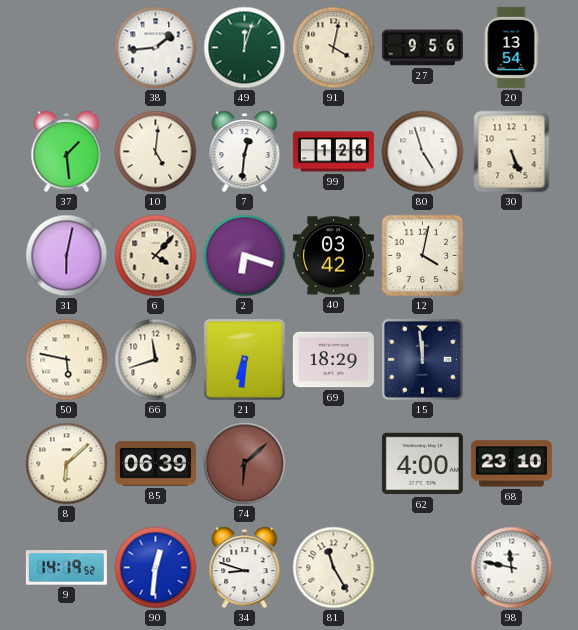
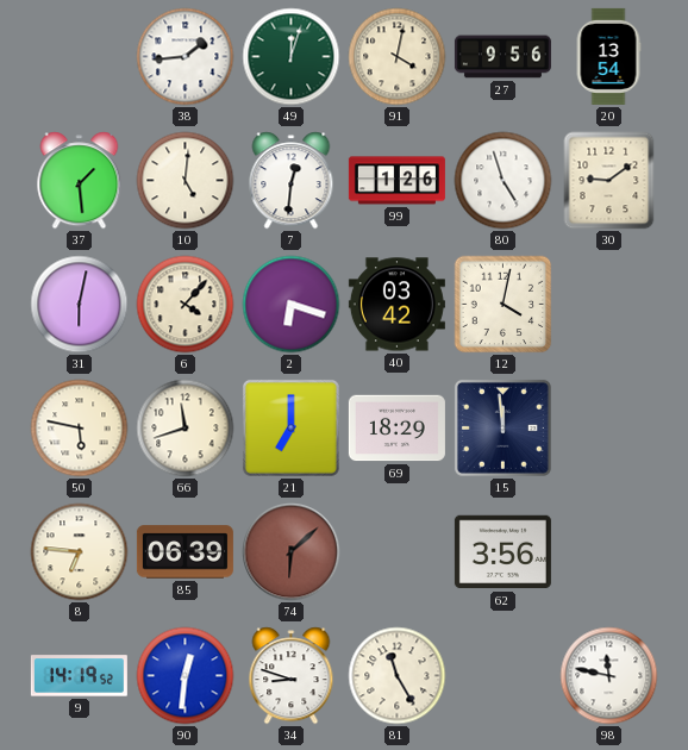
30: 5:26 -> 9:09 (609, 181)
21: 6:31 -> 7:00 (290, 427)
8: 6:08 -> 6:46 (80, 552)
62: 4:00 -> 3:56 (502, 552)
68: 23:10 -> none (511, 464)
